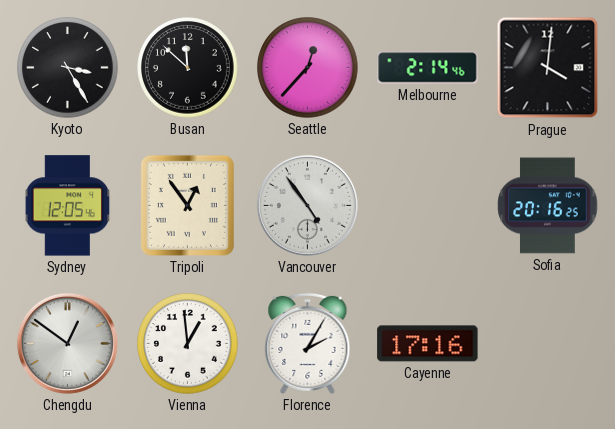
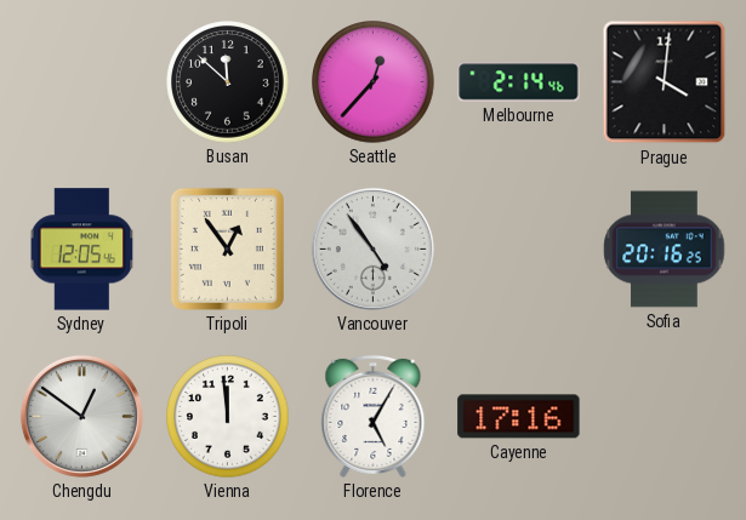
Kyoto: 3:25 -> none (68, 68)
Vienna: 12:59 -> 11:59 (228, 417)
Florence: 2:05 -> 5:05 (374, 416)
